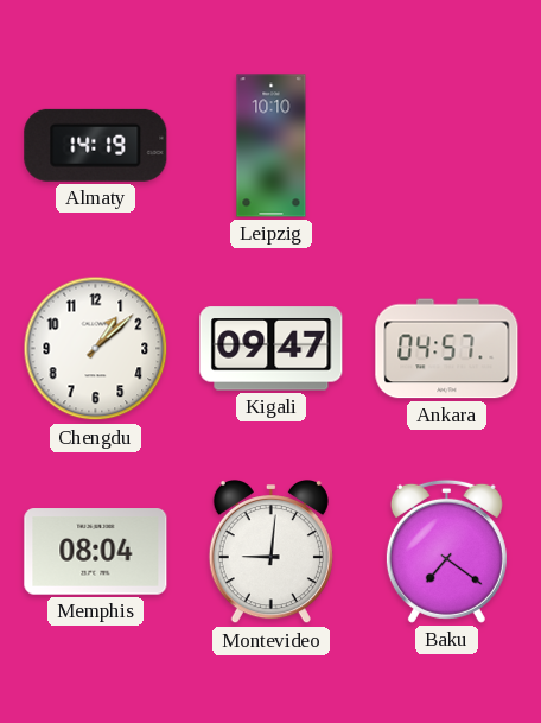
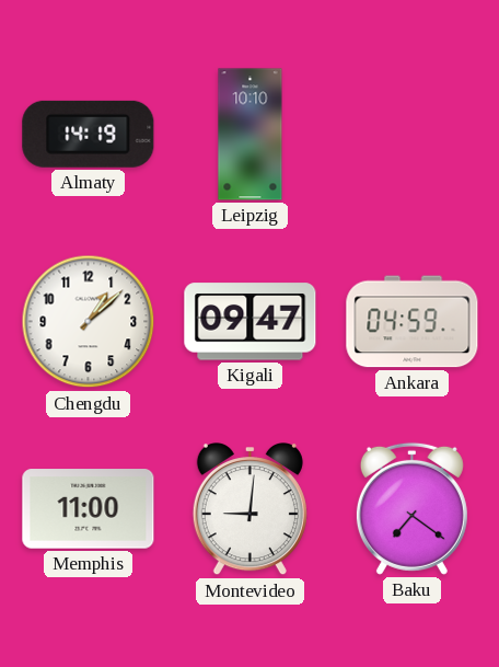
Ankara: 04:57 -> 04:59 (413, 322)
Memphis: 08:04 -> 11:00 (89, 509)
